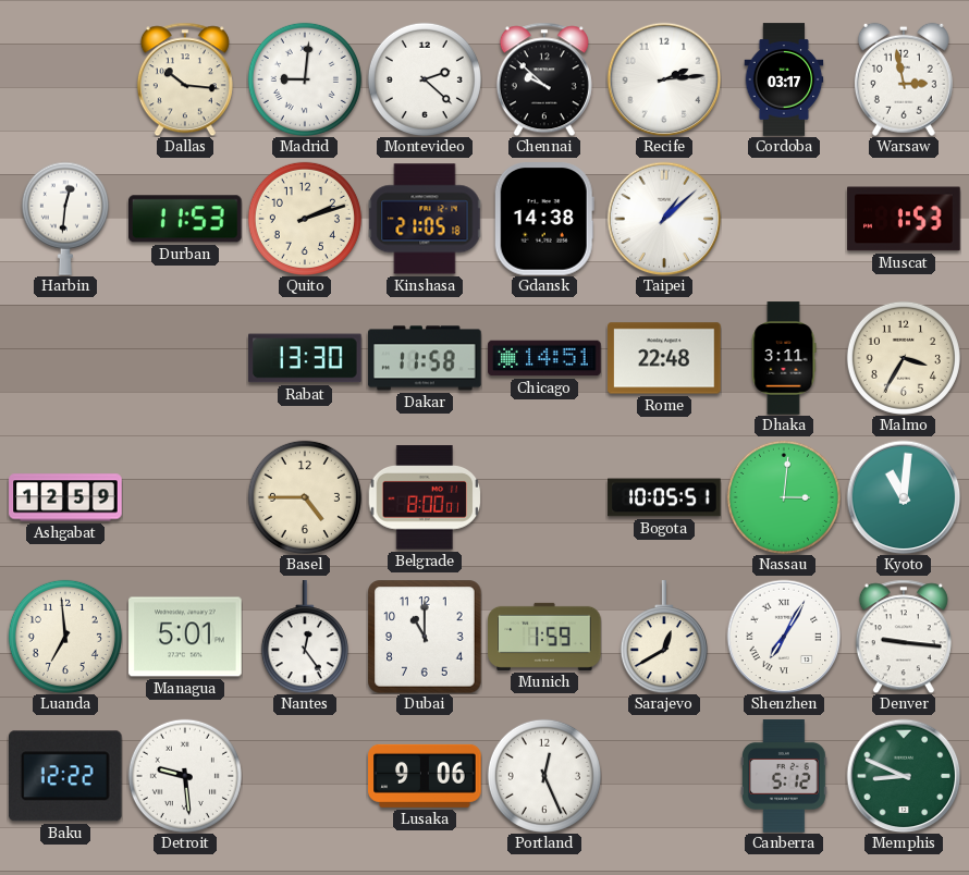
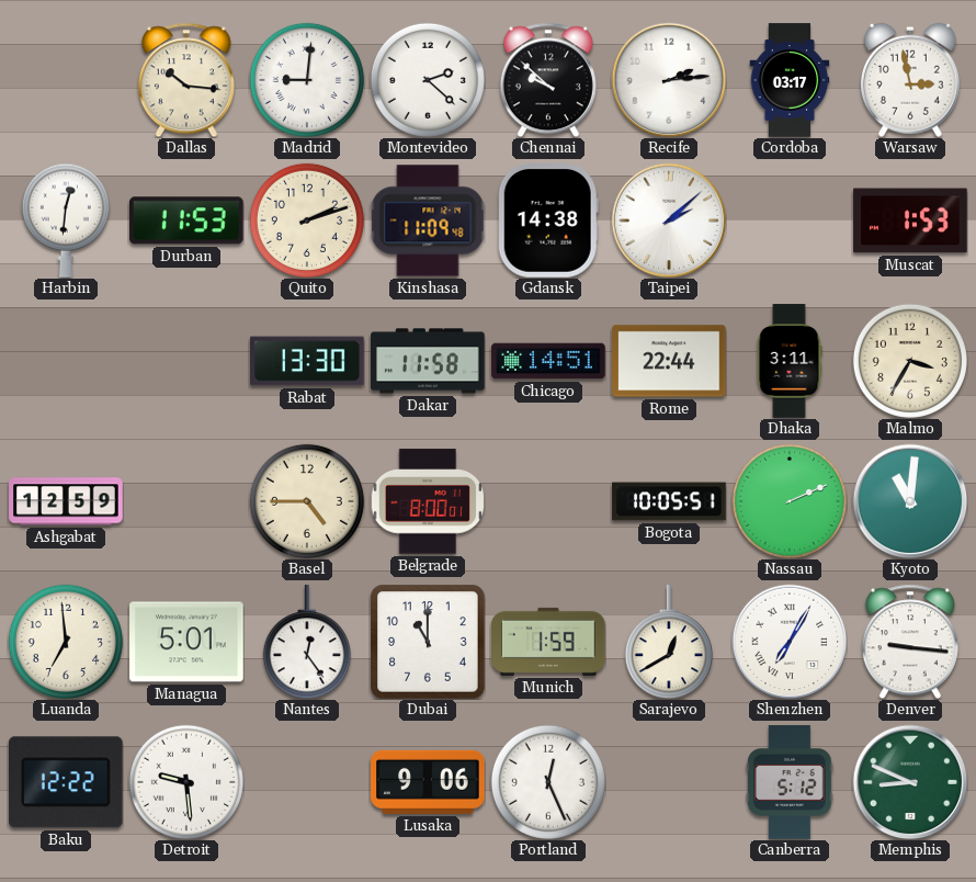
Kinshasa: 21:05 -> 11:09 (428, 220)
Taipei: 1:08 -> 2:08 (669, 220)
Rome: 22:48 -> 22:44 (669, 361)
Nassau: 3:01 -> 2:11 (790, 501)
